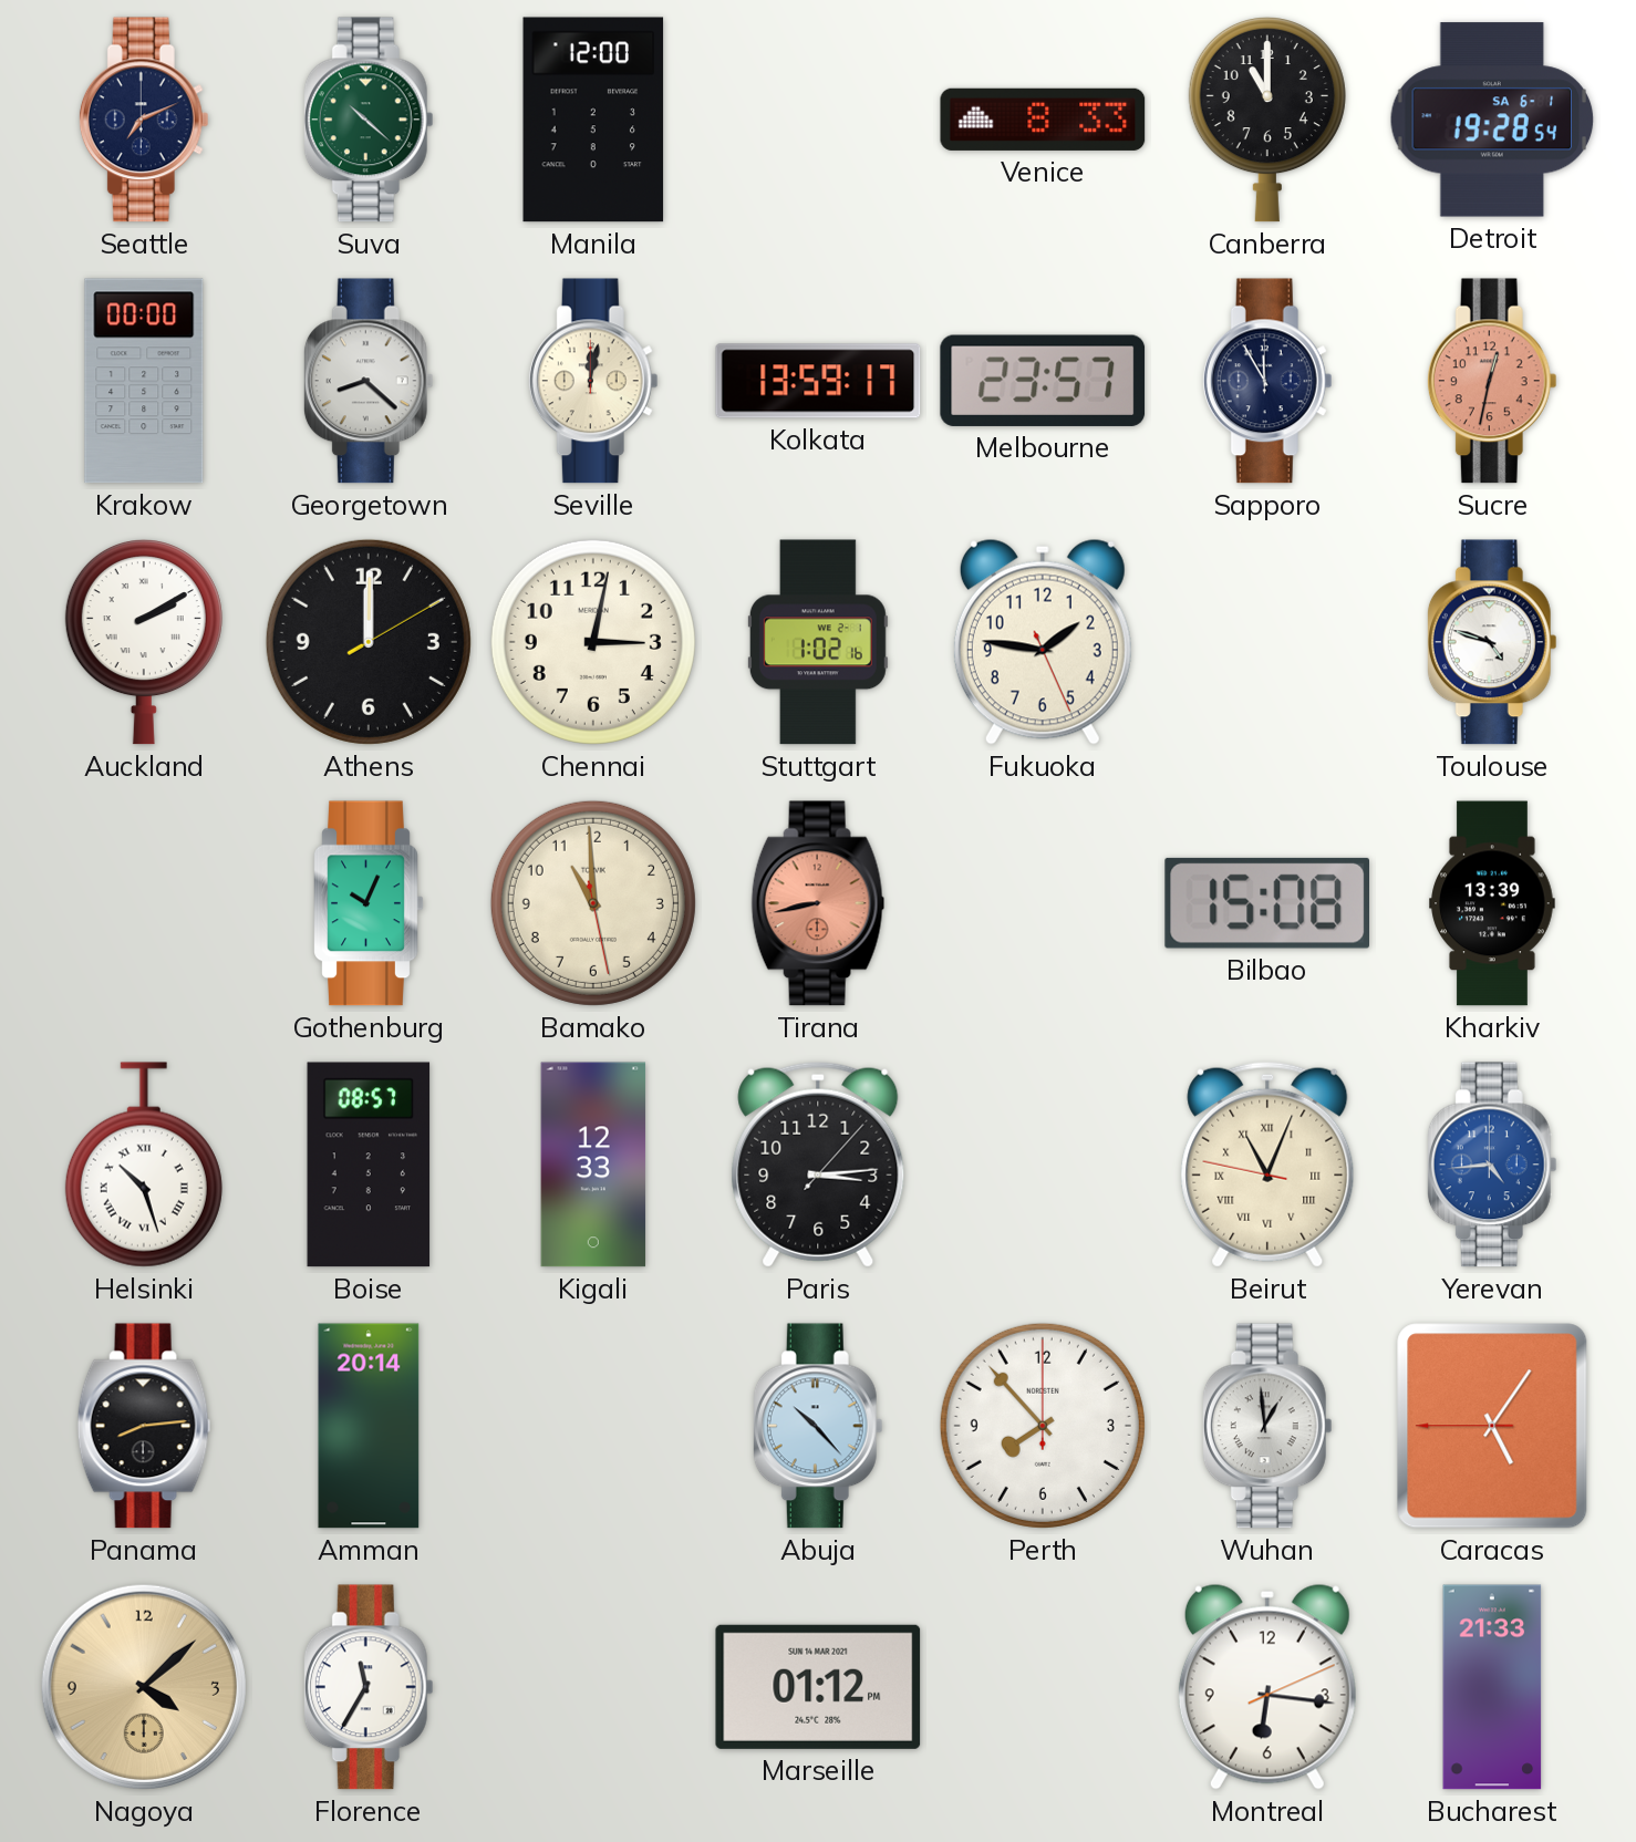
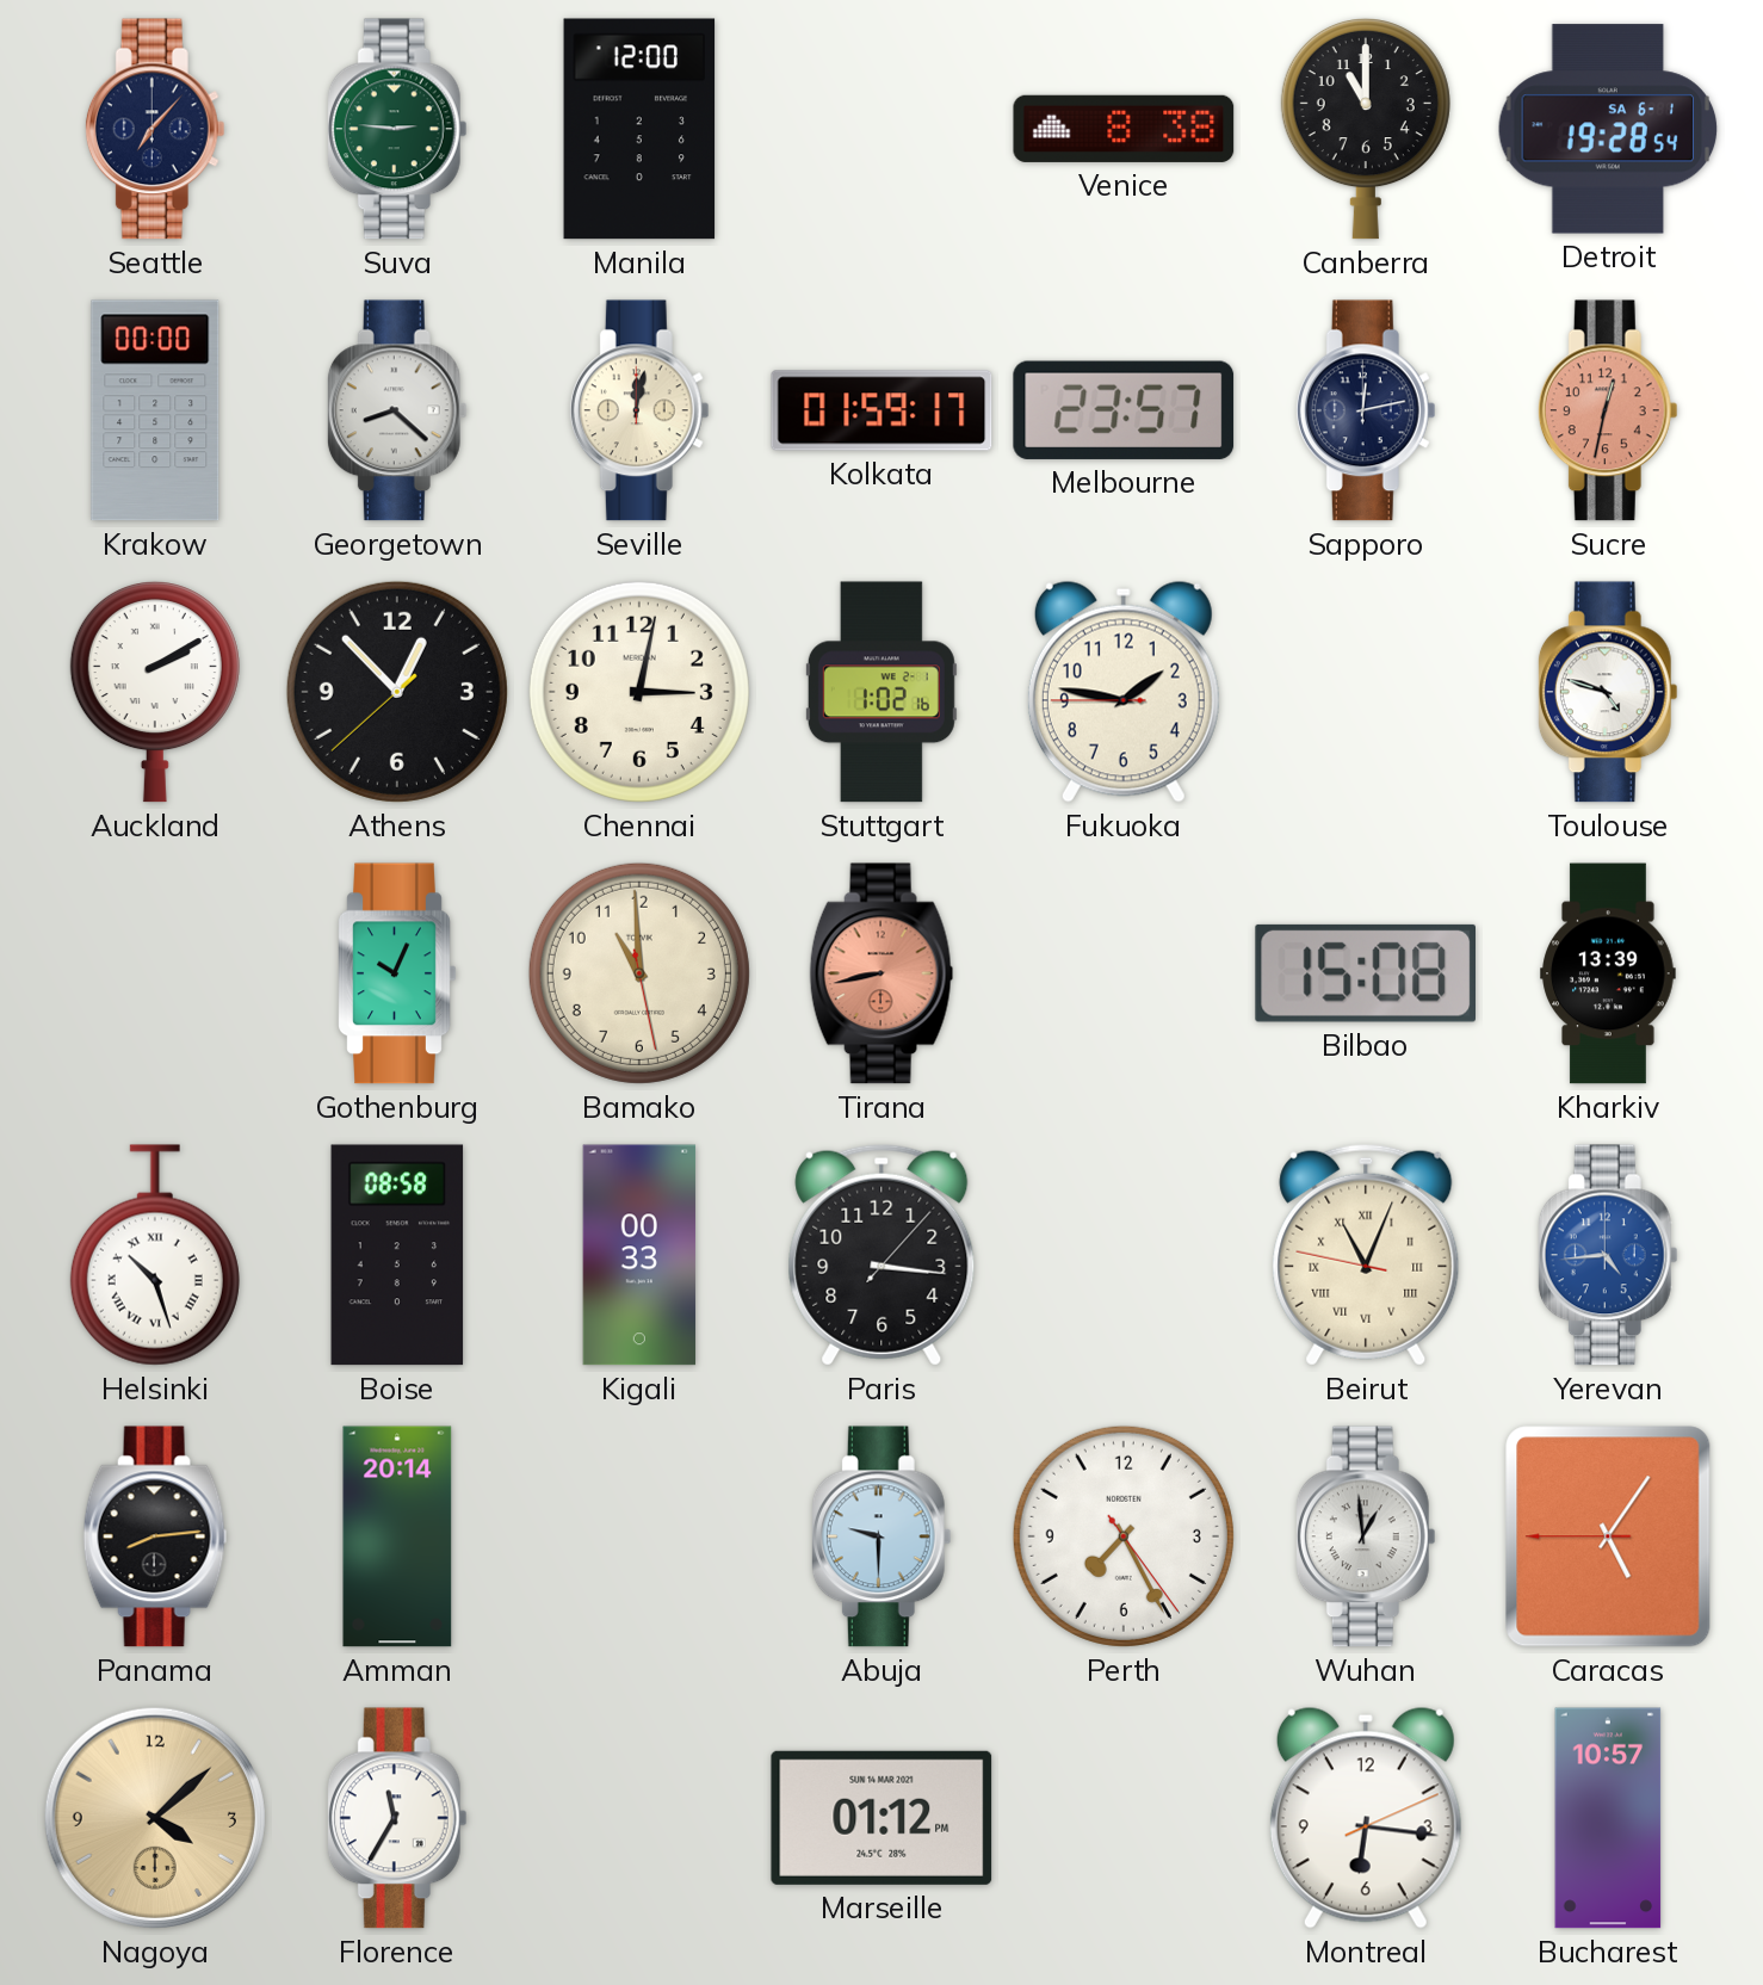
Seattle: 7:11 -> 7:07 (155, 129)
Suva: 10:22 -> 2:46 (397, 129)
Venice: 8:33 -> 8:38 (1124, 129)
Kolkata: 13:59 -> 01:59 (881, 410)
Sapporo: 11:55 -> 12:13 (1366, 410)
Athens: 12:00 -> 12:52 (397, 692)
Fukuoka: 1:46:26 -> 1:46:45 (1124, 692)
Boise: 08:57 -> 08:58 (397, 1255)
Kigali: 12:33 -> 00:33 (639, 1255)
Paris: 3:14 -> 3:16 (881, 1255)
Abuja: 10:23 -> 9:30 (881, 1536)
Perth: 7:53 -> 7:25 (1124, 1536)
Bucharest: 21:33 -> 10:57 (1608, 1818)
